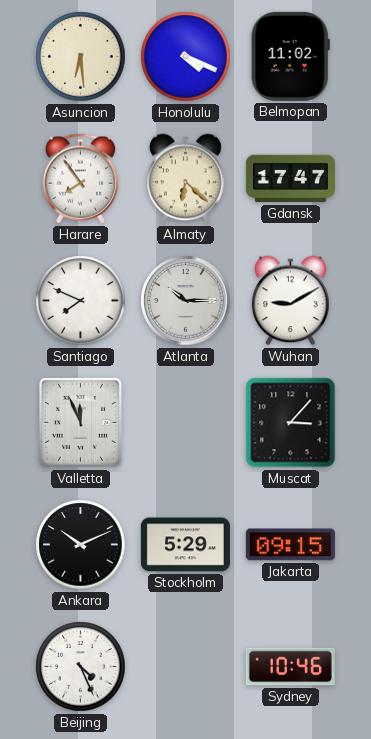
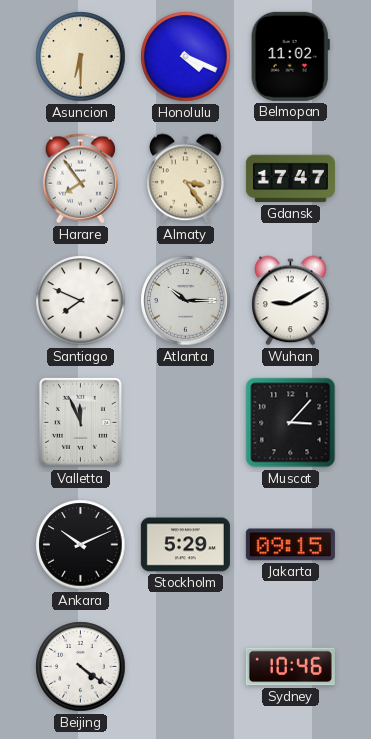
Asuncion: 6:29 -> 6:30 (81, 57)
Almaty: 6:22 -> 3:24 (186, 179)
Beijing: 4:26 -> 4:21 (81, 667)
